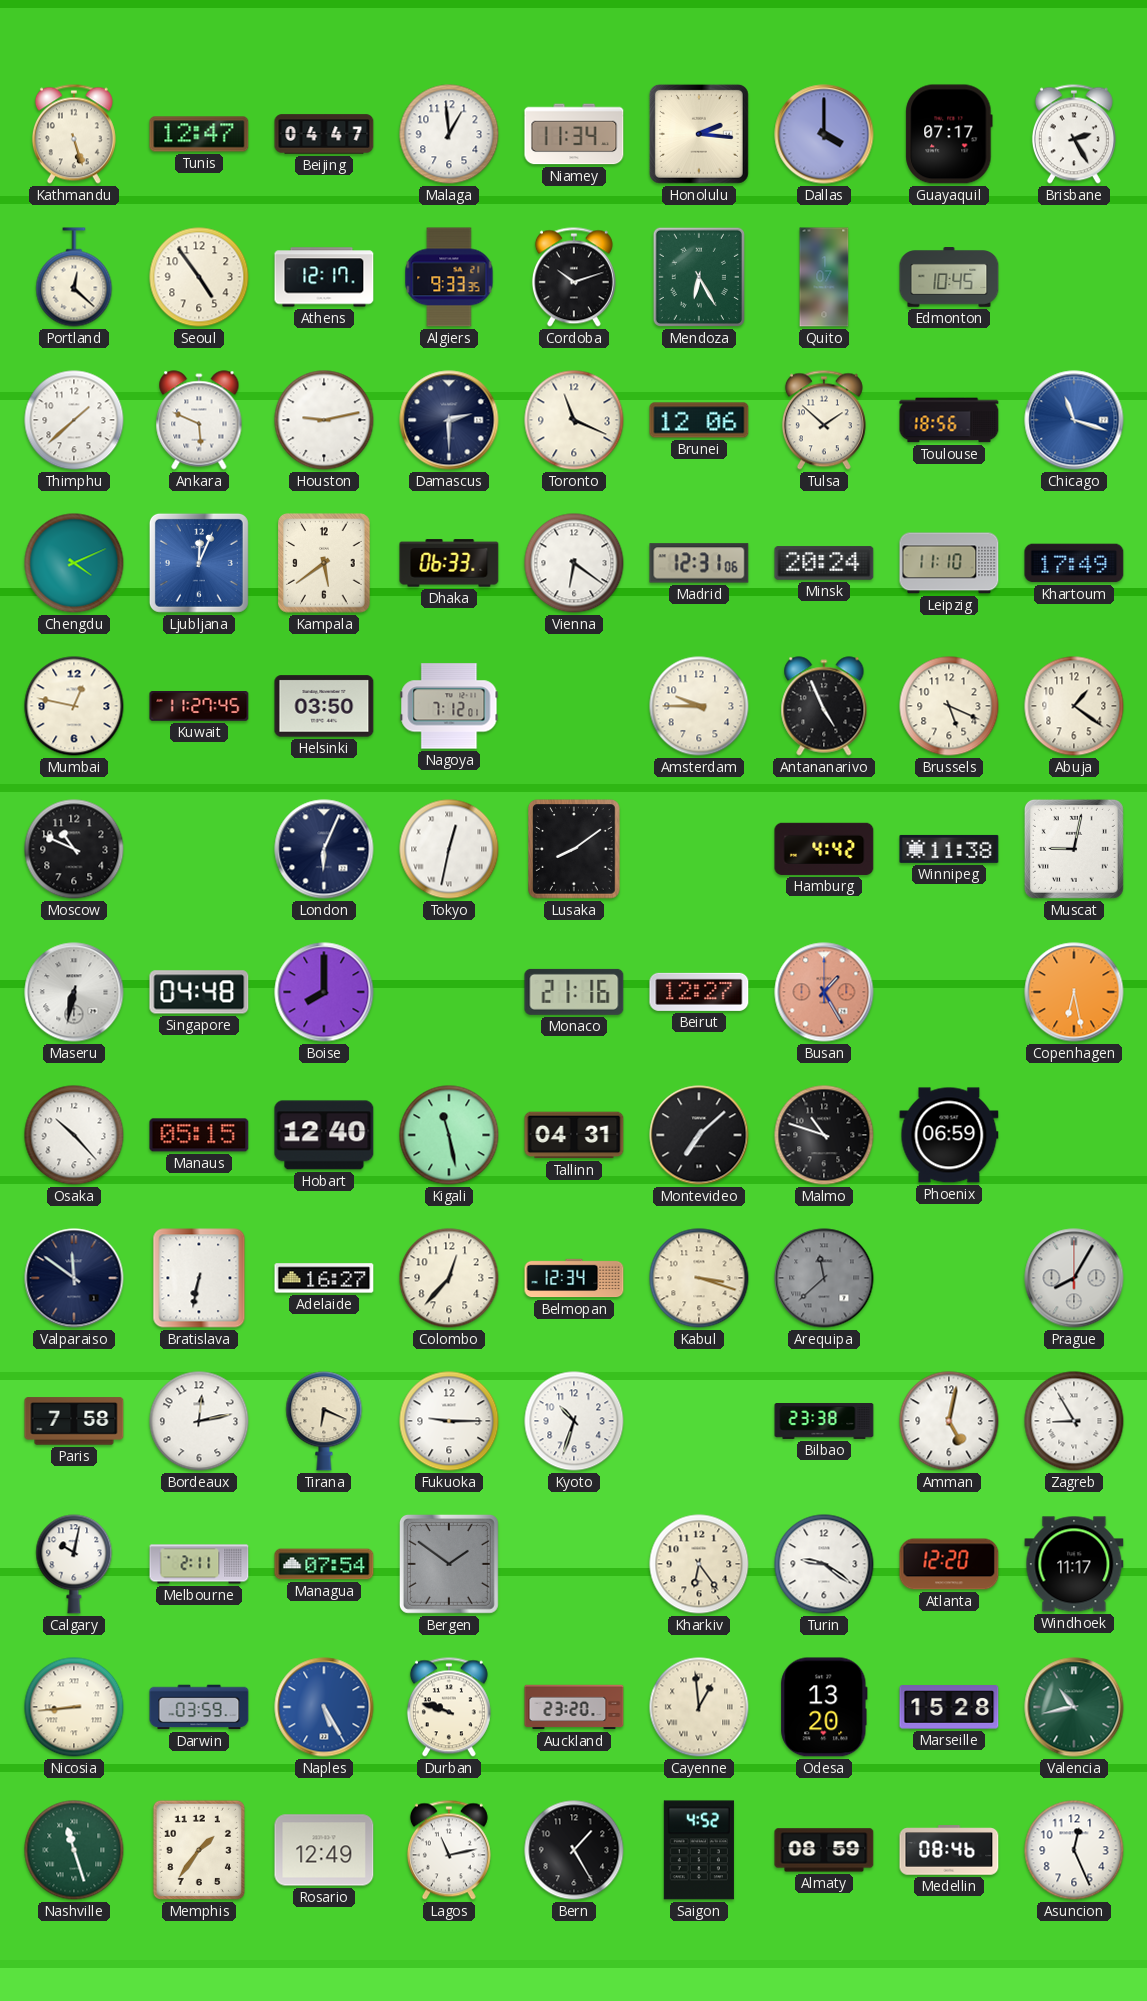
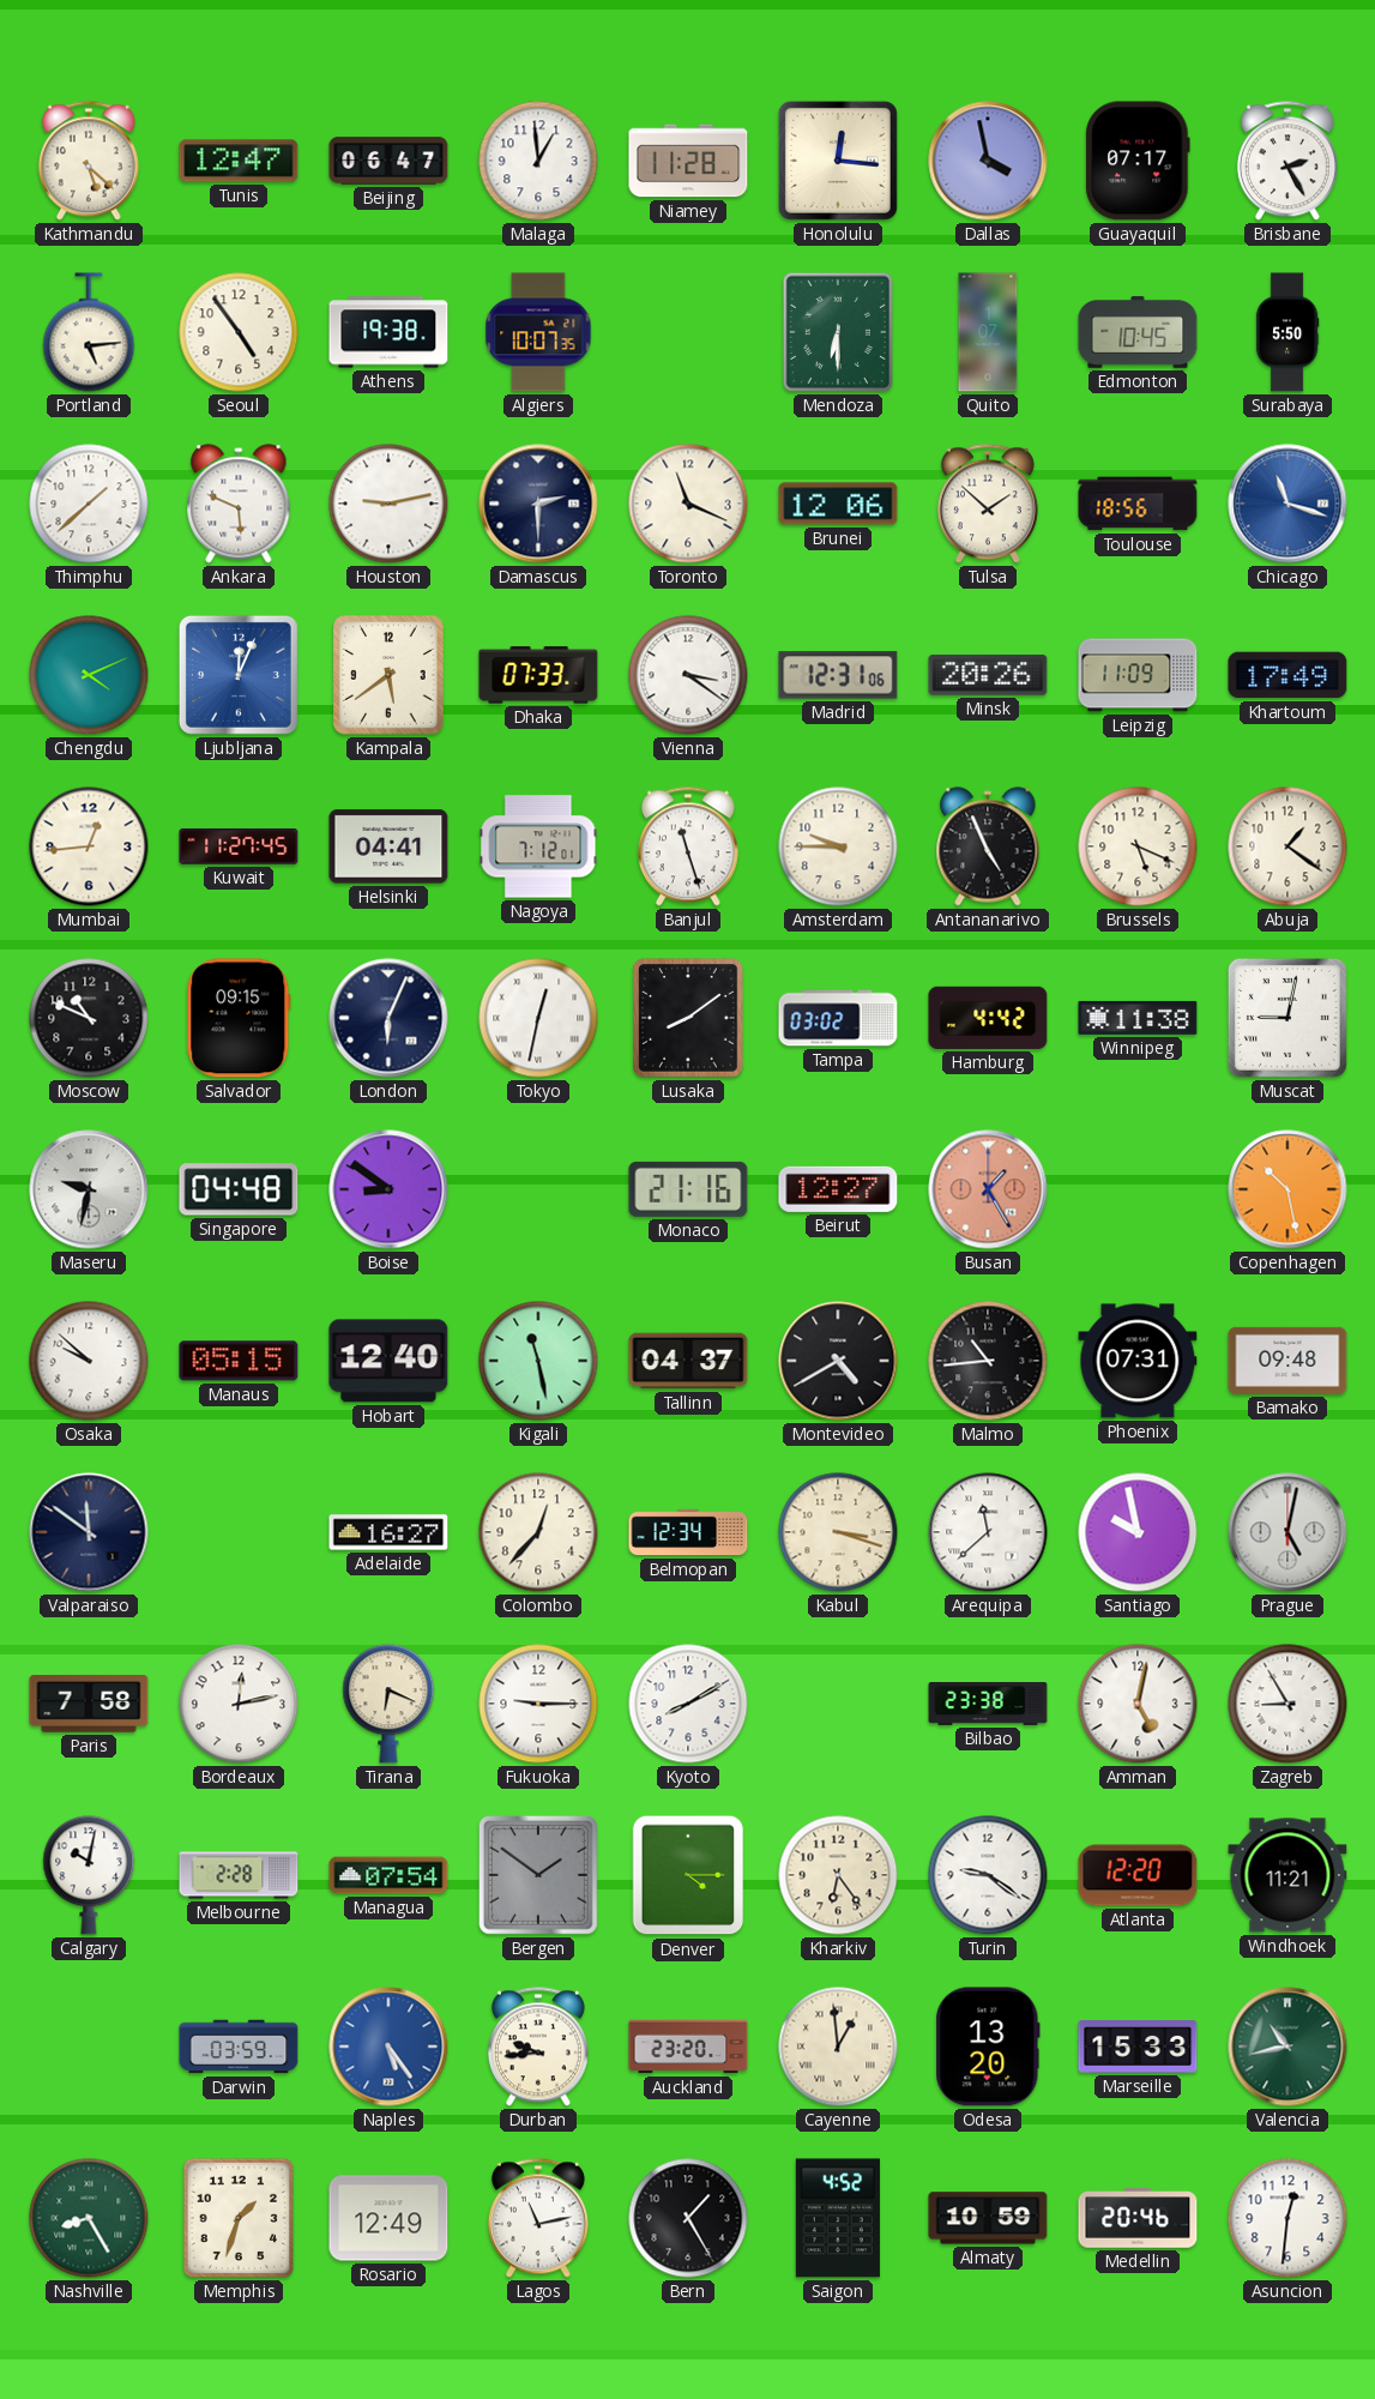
Kathmandu: 5:27 -> 5:22 (89, 161)
Beijing: 04:47 -> 06:47 (388, 161)
Niamey: 11:34 -> 11:28 (688, 161)
Honolulu: 2:16 -> 12:16 (838, 161)
Dallas: 4:00 -> 3:58 (988, 161)
Portland: 12:22 -> 5:14 (89, 332)
Athens: 12:17 -> 19:38 (388, 332)
Algiers: 9:33 -> 10:07 (538, 332)
Cordoba: 10:12 -> none (574, 277)
Mendoza: 6:25 -> 6:30 (838, 332)
Surabaya: none -> 5:50 (1287, 332)
Dhaka: 06:33 -> 07:33 (538, 675)
Vienna: 6:21 -> 3:21 (688, 675)
Minsk: 20:24 -> 20:26 (988, 675)
Leipzig: 11:10 -> 11:09 (1138, 675)
Mumbai: 12:47 -> 12:44 (89, 846)
Helsinki: 03:50 -> 04:41 (388, 846)
Banjul: none -> 11:27 (688, 846)
Salvador: none -> 09:15 (239, 1018)
Tampa: none -> 03:02 (838, 1018)
Maseru: 6:32 -> 9:32 (89, 1189)
Boise: 8:00 -> 8:51 (388, 1189)
Copenhagen: 6:28 -> 10:28 (1287, 1189)
Osaka: 10:23 -> 9:52 (89, 1361)
Tallinn: 04:31 -> 04:37 (688, 1361)
Montevideo: 7:08 -> 4:40 (838, 1361)
Malmo: 10:48 -> 10:44 (988, 1361)
Phoenix: 06:59 -> 07:31 (1138, 1361)
Bamako: none -> 09:48 (1287, 1361)
Bratislava: 6:32 -> none (199, 1278)
Arequipa dial: grey -> white (988, 1532)
Santiago: none -> 9:58 (1138, 1532)
Prague: 8:05 -> 5:02 (1287, 1532)
Kyoto: 10:33 -> 8:10 (688, 1704)
Melbourne: 2:11 -> 2:28 (239, 1875)
Denver: none -> 4:15 (688, 1875)
Windhoek: 11:17 -> 11:21 (1287, 1875)
Nicosia: 8:44 -> none (74, 1707)
Naples: 5:25 -> 5:24 (388, 2047)
Durban: 9:48 -> 9:44 (538, 2047)
Marseille: 15:28 -> 15:33 (1138, 2047)
Nashville: 11:27 -> 8:25 (89, 2218)
Memphis: 1:36 -> 1:33 (239, 2218)
Almaty: 08:59 -> 10:59 (988, 2218)
Medellin: 08:46 -> 20:46 (1138, 2218)
Asuncion: 12:26 -> 12:31 (1287, 2218)
